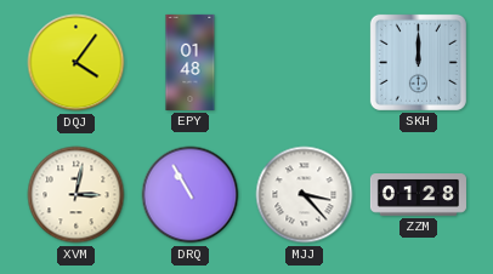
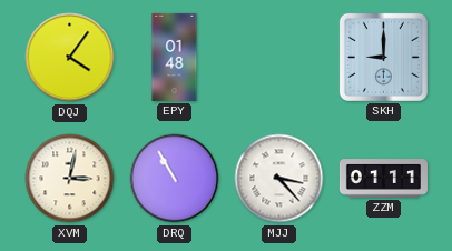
SKH: 12:00 -> 9:00 (383, 57)
ZZM: 01:28 -> 01:11 (383, 179)
